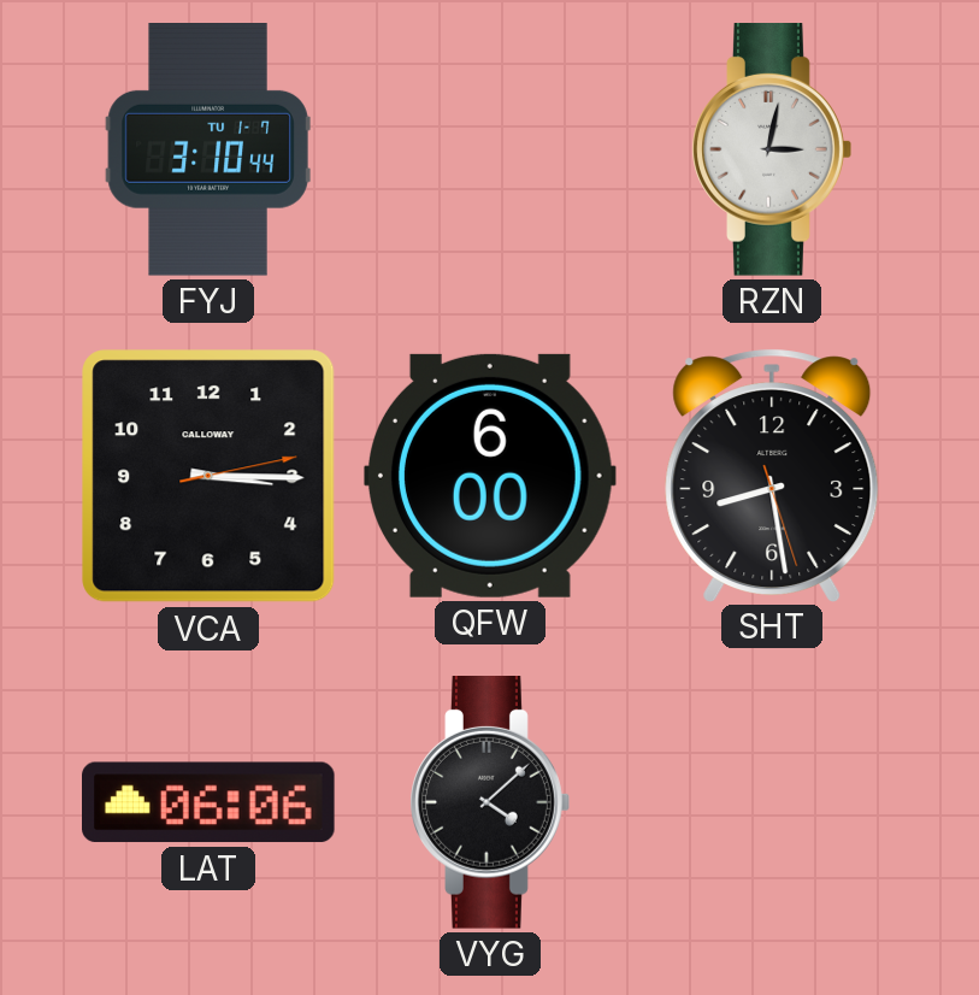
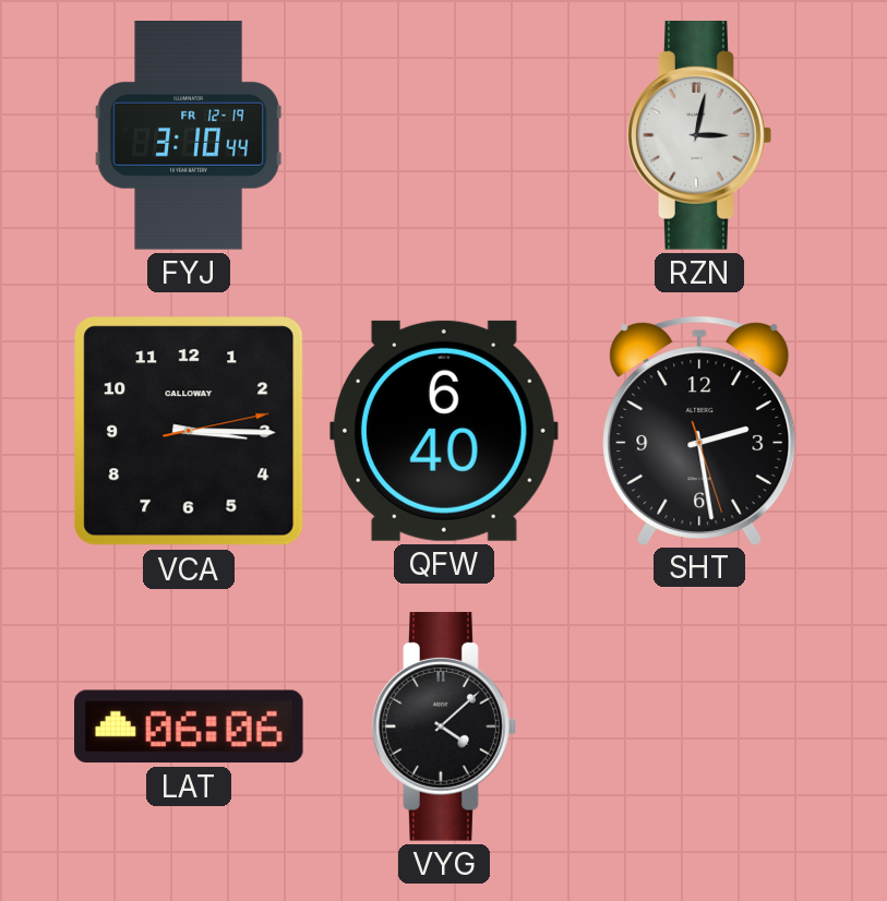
FYJ date: TU 1-7 -> FR 12-19 (189, 136)
QFW: 6:00 -> 6:40 (444, 431)
SHT: 8:28 -> 2:28 (699, 430)
